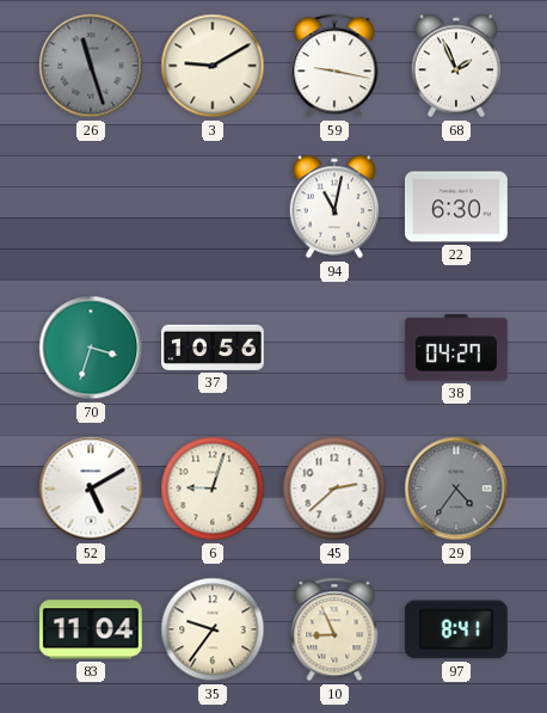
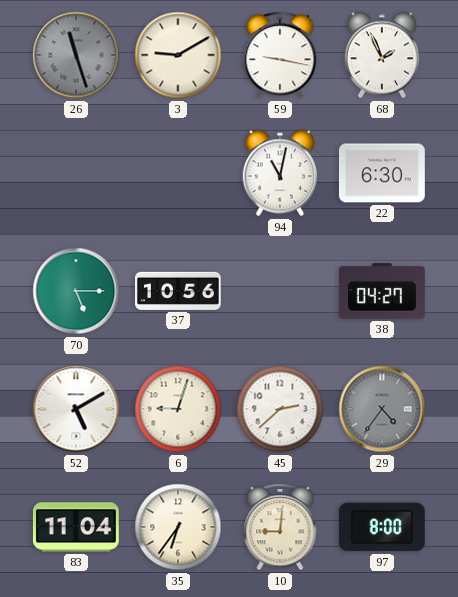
70: 3:33 -> 5:15 (76, 291)
35: 9:36 -> 6:36 (178, 527)
10: 8:56 -> 9:01 (280, 527)
97: 8:41 -> 8:00 (382, 527)
